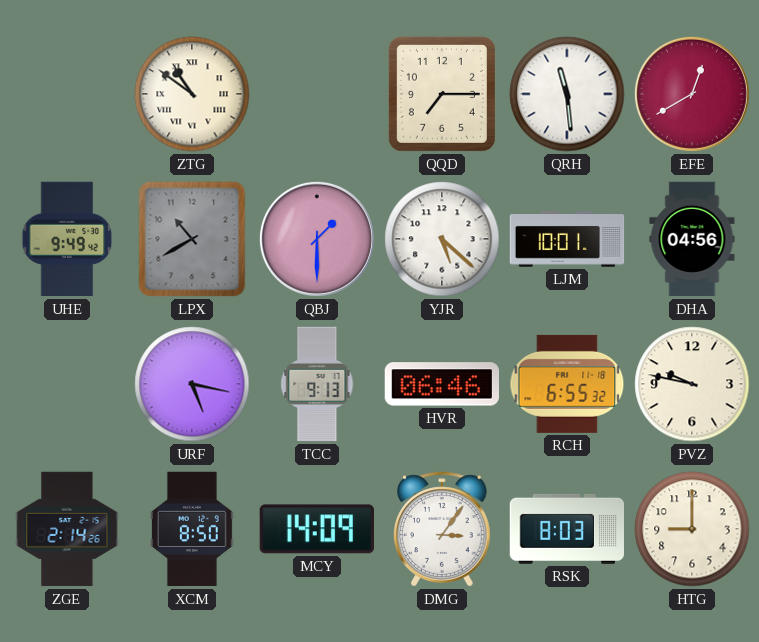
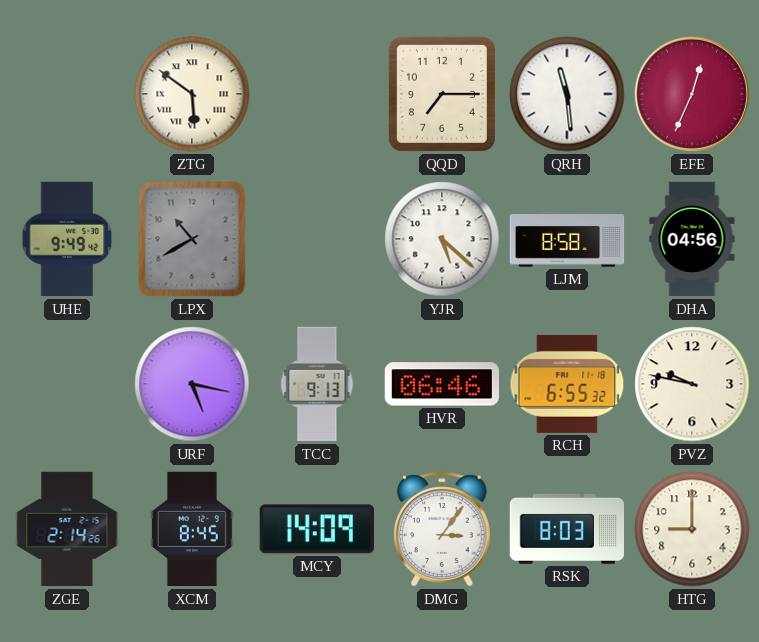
ZTG: 10:51 -> 5:51 (192, 94)
EFE: 12:40 -> 12:34 (692, 94)
QBJ: 1:30 -> none (317, 239)
LJM: 10:01 -> 8:58 (567, 239)
XCM: 8:50 -> 8:45 (192, 529)
